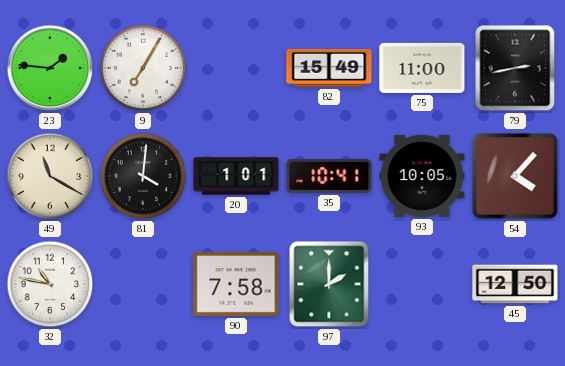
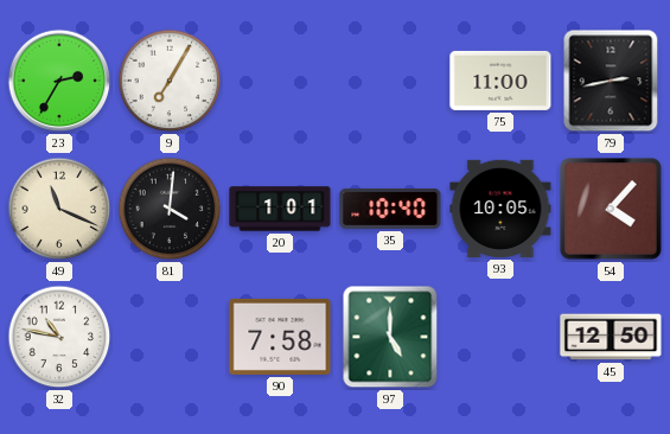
23: 1:46 -> 2:35 (59, 81)
82: 15:49 -> none (329, 68)
49: 11:20 -> 11:19 (59, 209)
35: 10:41 -> 10:40 (390, 209)
97: 2:00 -> 5:00 (390, 337)
